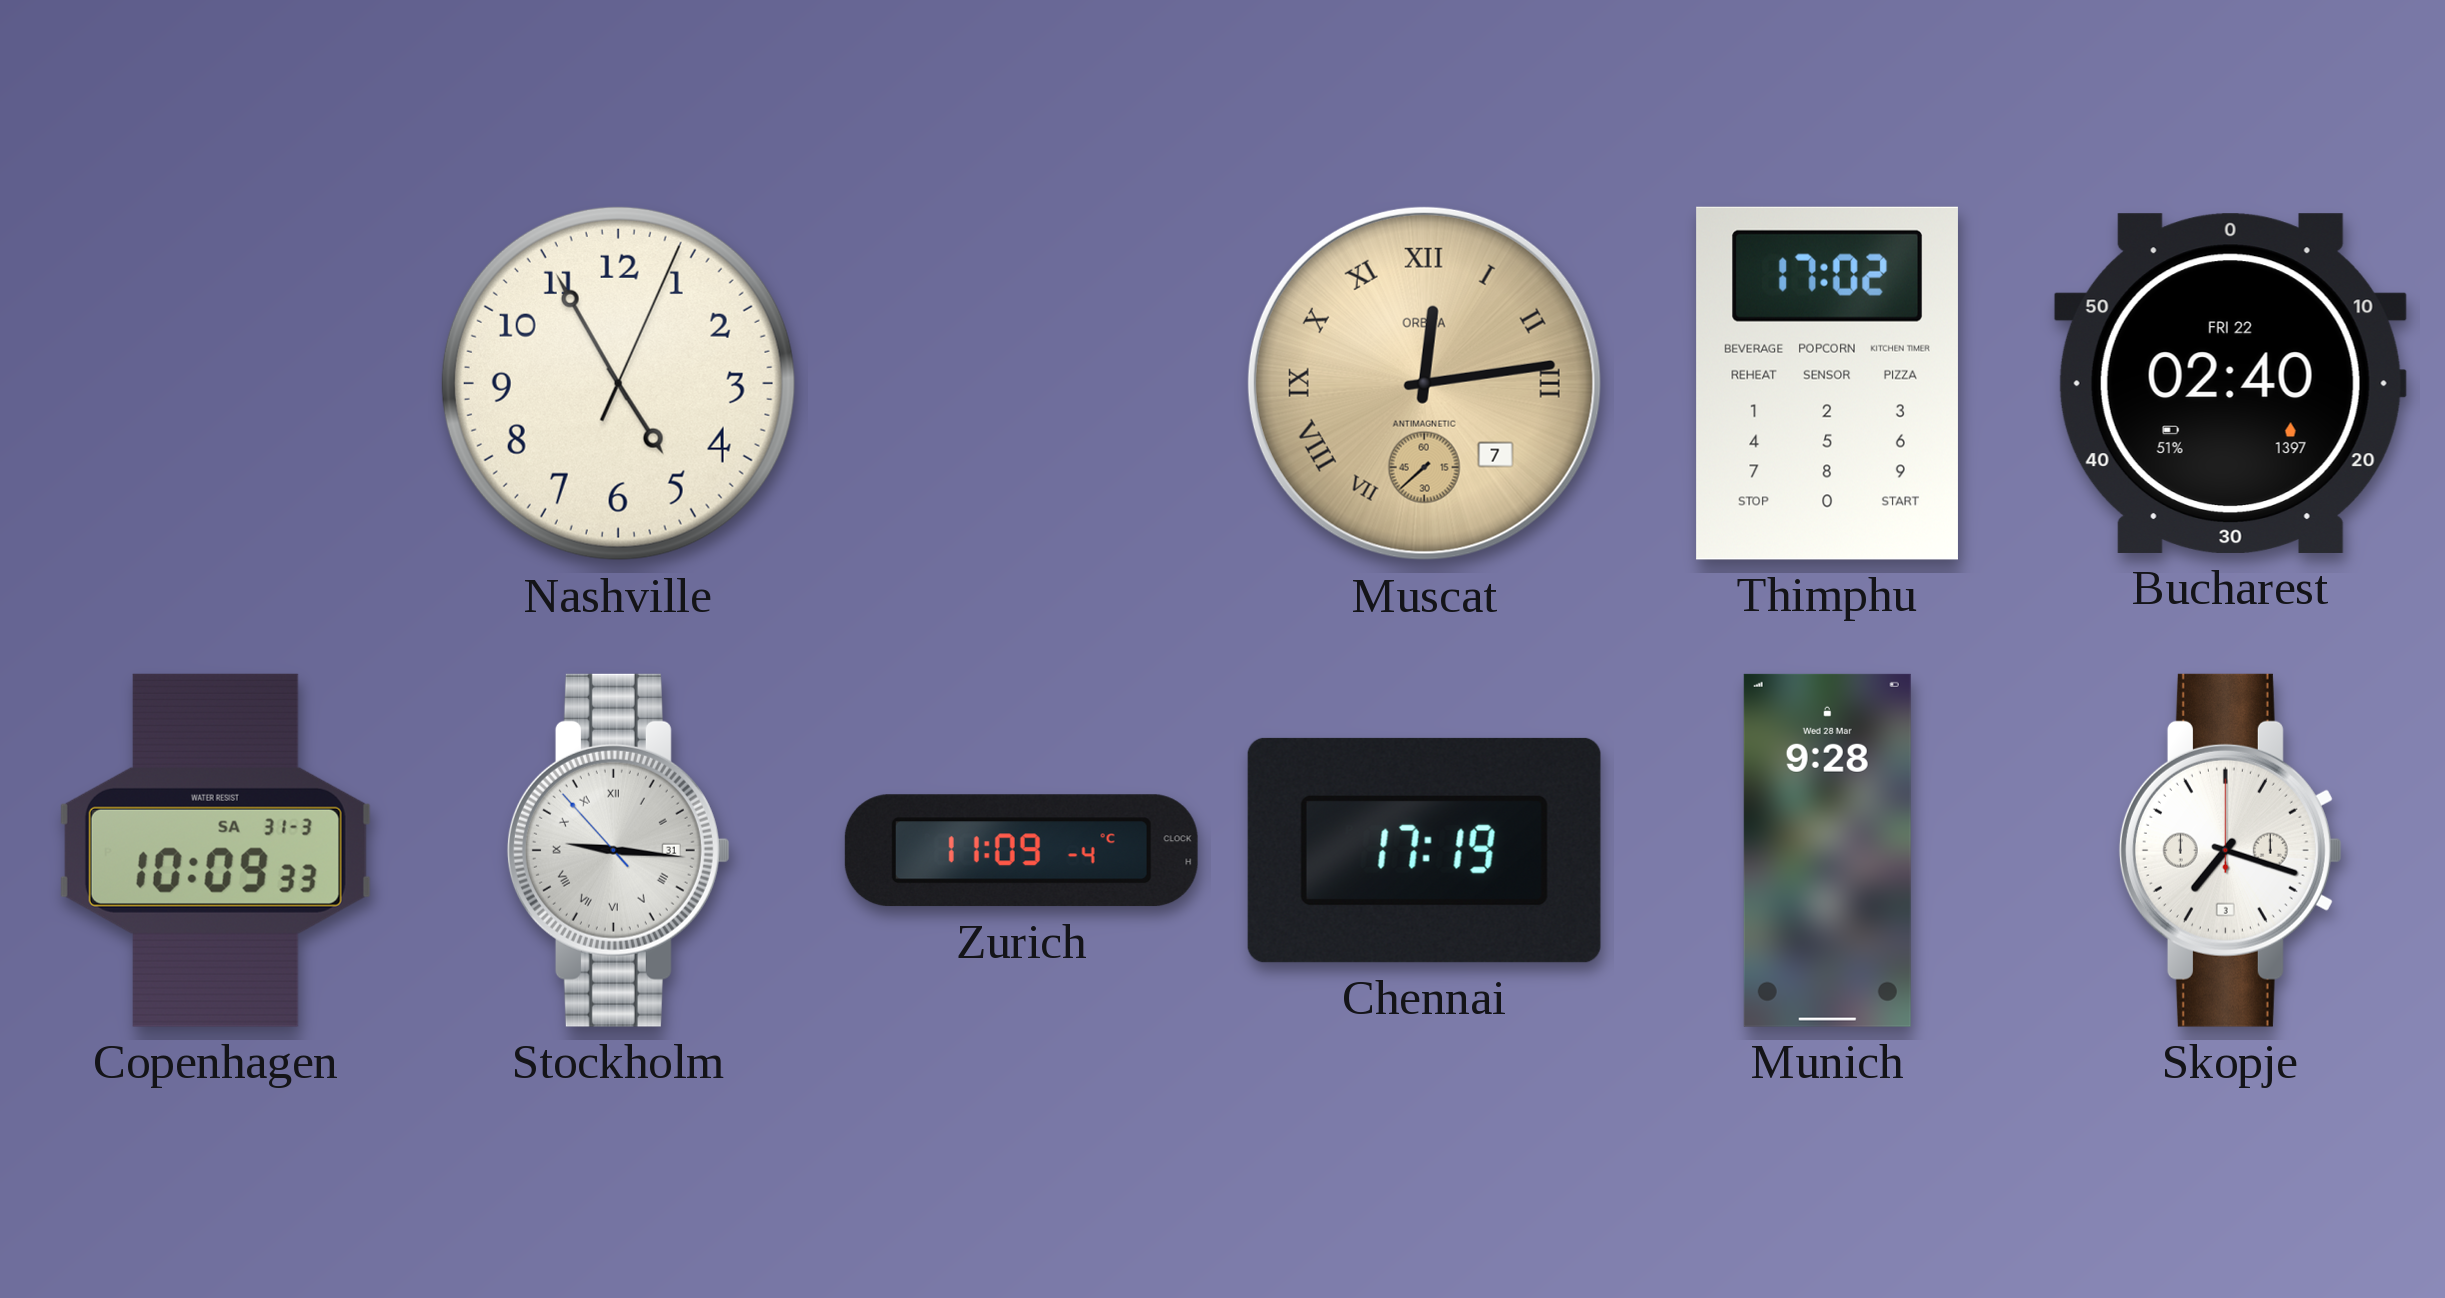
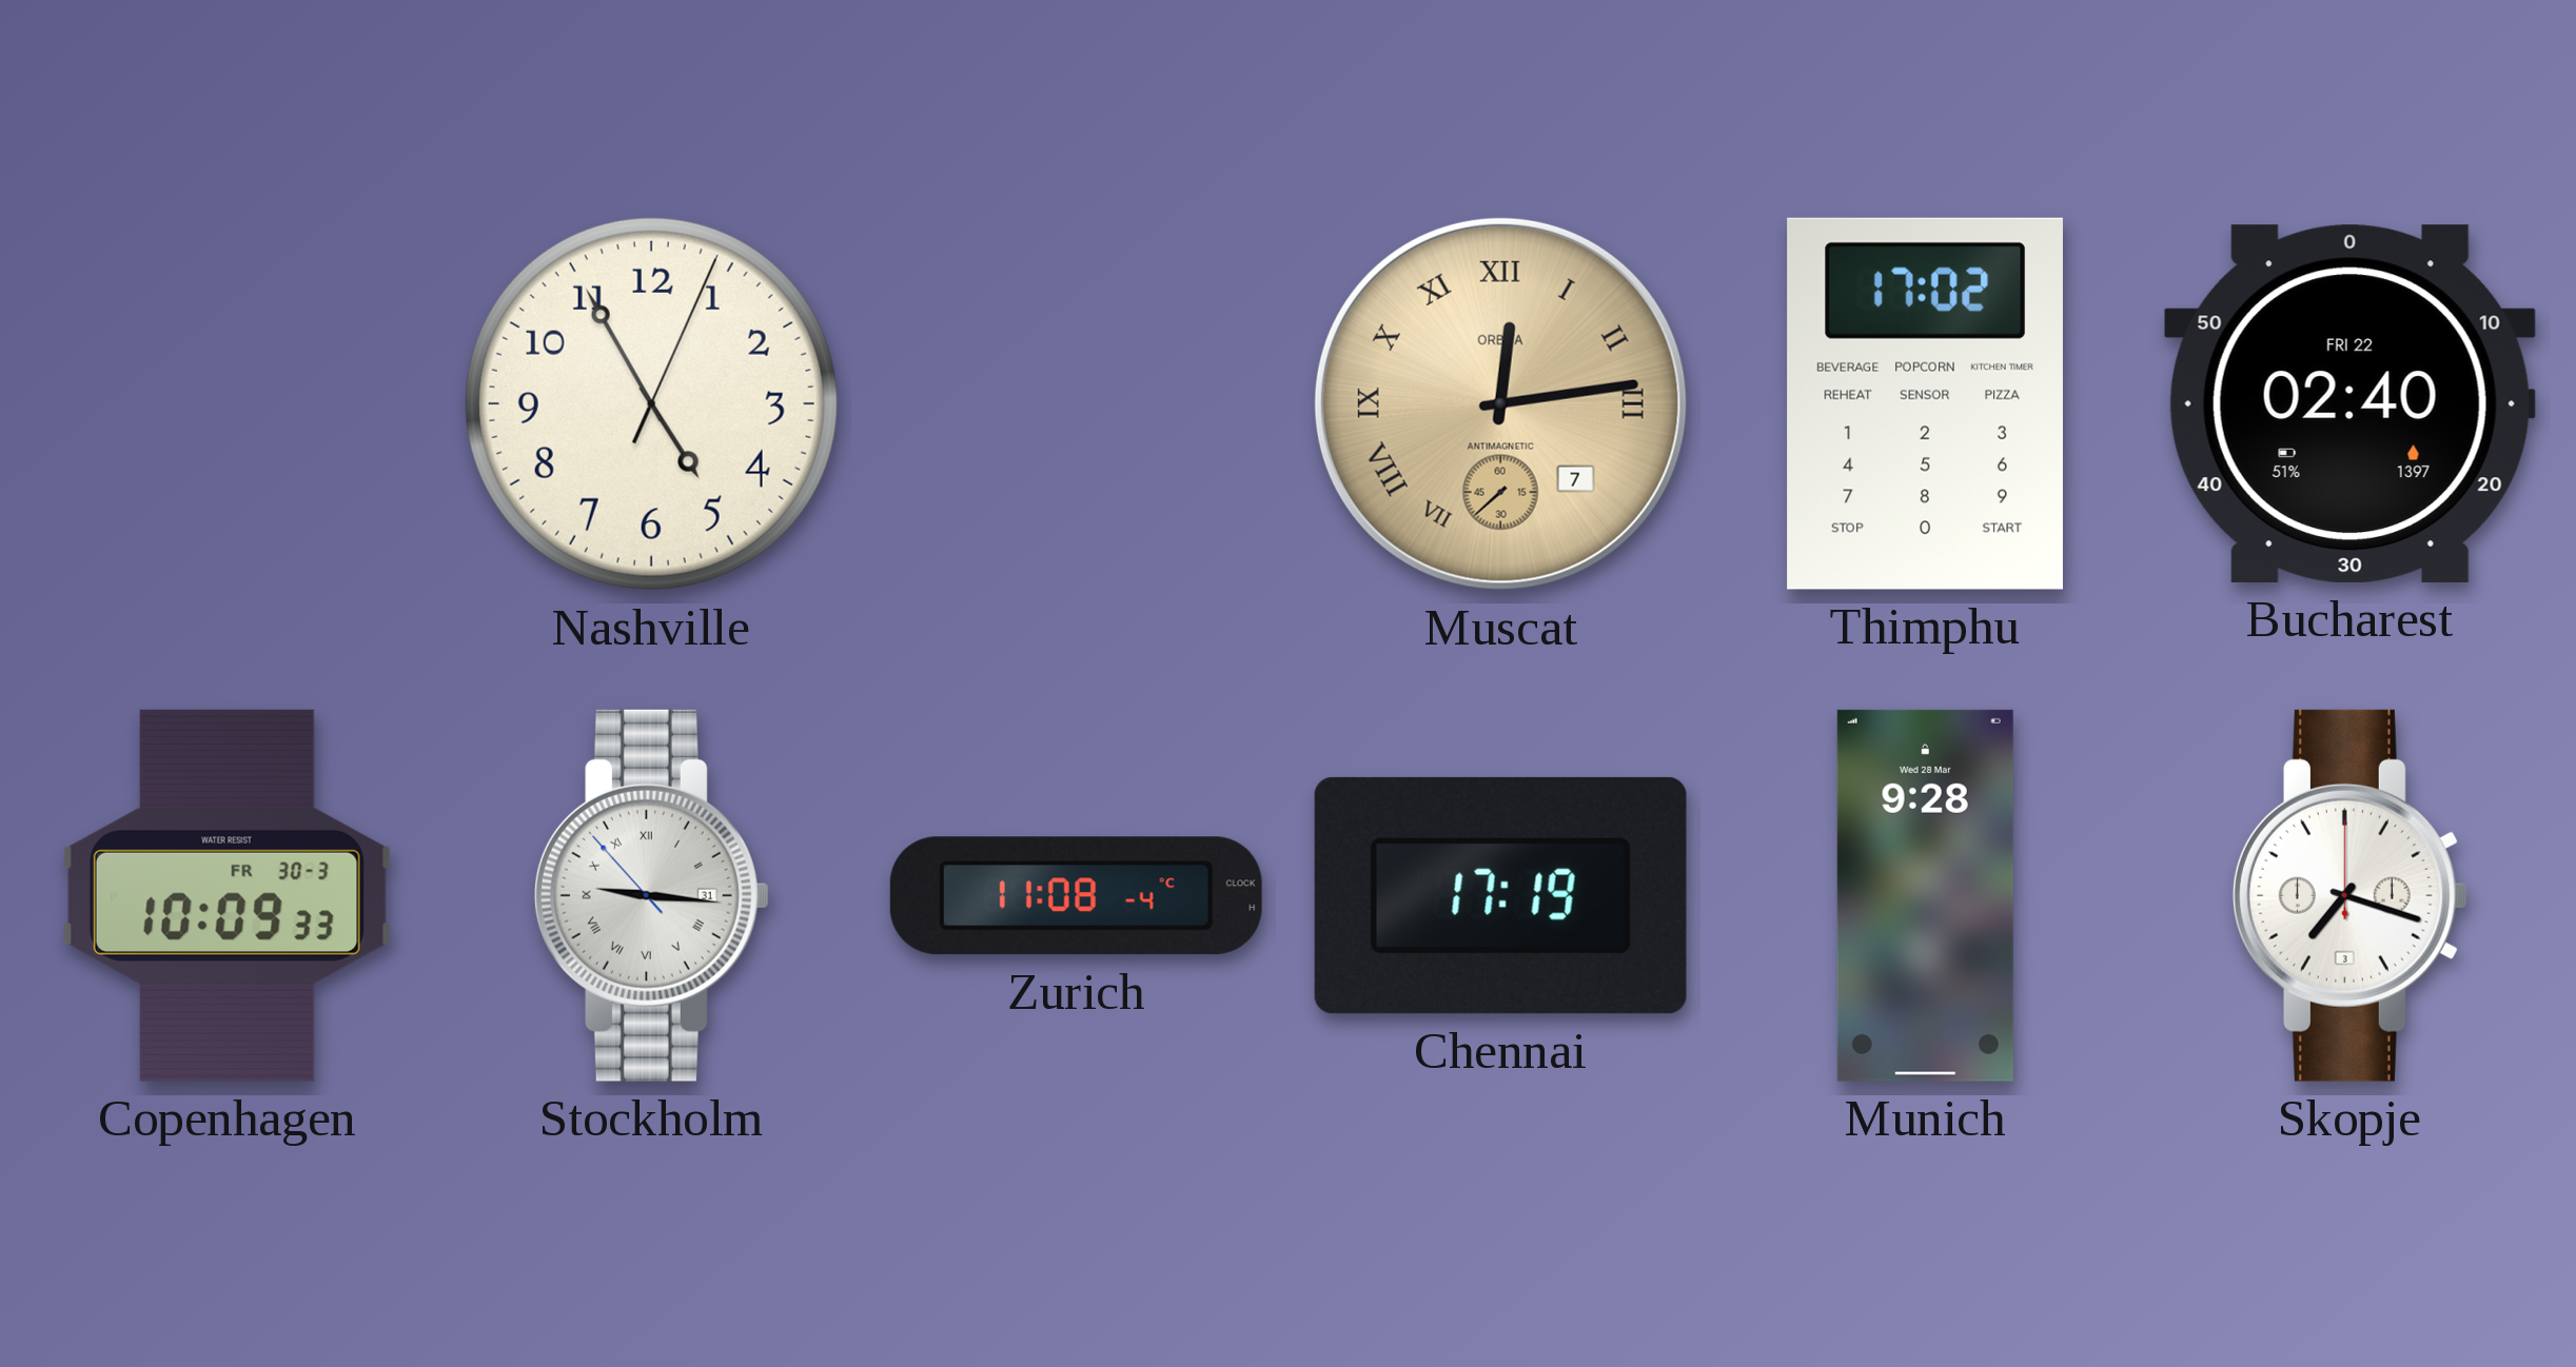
Copenhagen date: SA 31-3 -> FR 30-3 (227, 895)
Zurich: 11:09 -> 11:08 (1076, 896)
